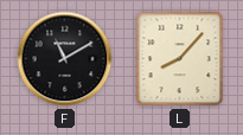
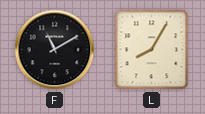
L: 8:07 -> 8:05 (152, 50)
